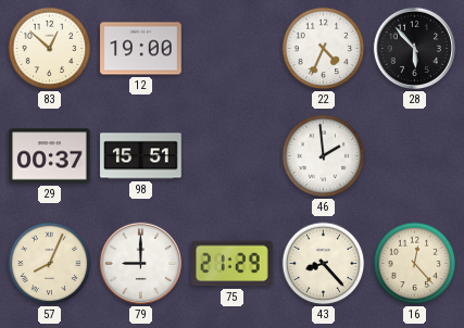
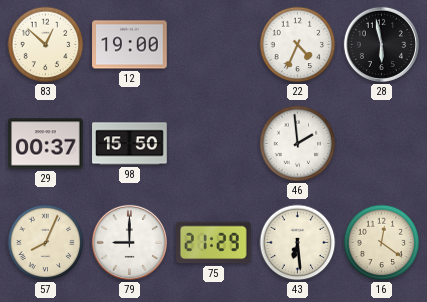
28: 5:53 -> 5:58 (381, 44)
98: 15:51 -> 15:50 (130, 144)
43: 8:23 -> 6:29 (298, 243)
16: 12:23 -> 12:21 (382, 243)
